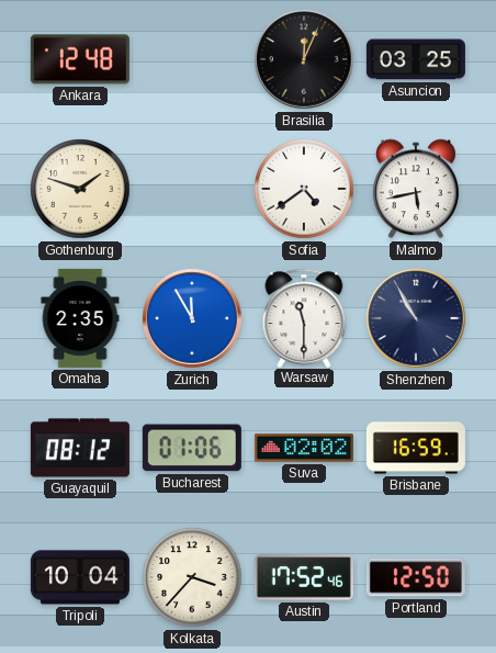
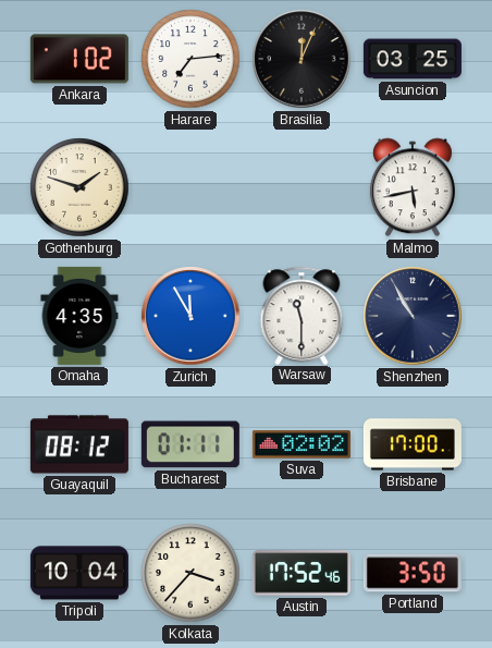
Ankara: 12:48 -> 1:02 (79, 59)
Harare: none -> 7:14 (190, 59)
Sofia: 4:39 -> none (304, 189)
Omaha: 2:35 -> 4:35 (79, 316)
Bucharest: 01:06 -> 01:11 (190, 444)
Brisbane: 16:59 -> 17:00 (413, 444)
Portland: 12:50 -> 3:50 (413, 573)
